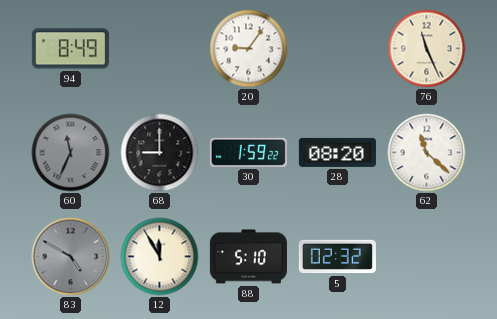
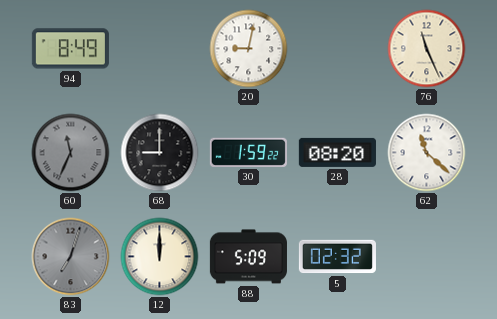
20: 9:06 -> 9:02 (249, 49)
83: 4:50 -> 7:03 (71, 257)
12: 11:55 -> 12:00 (160, 257)
88: 5:10 -> 5:09 (248, 257)
